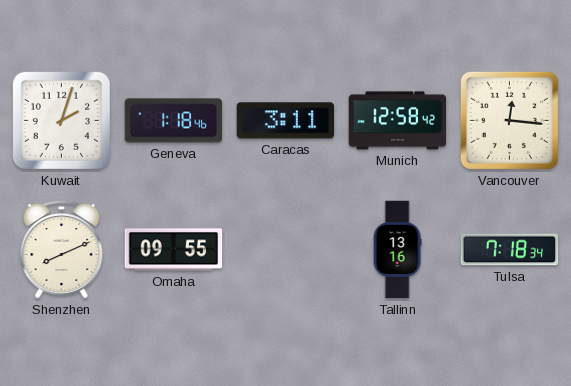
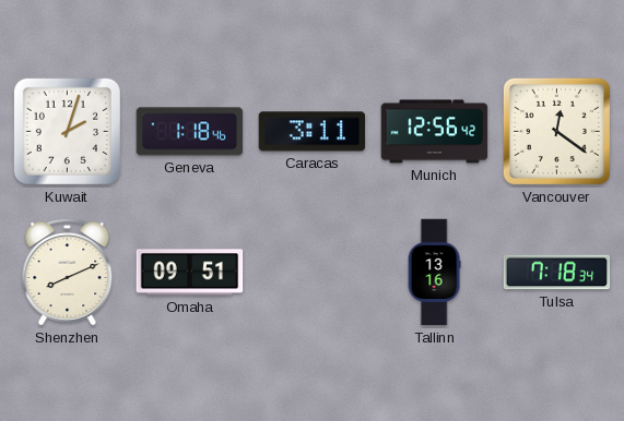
Munich: 12:58 -> 12:56 (435, 132)
Vancouver: 12:16 -> 12:21 (556, 131)
Omaha: 09:55 -> 09:51 (190, 273)
